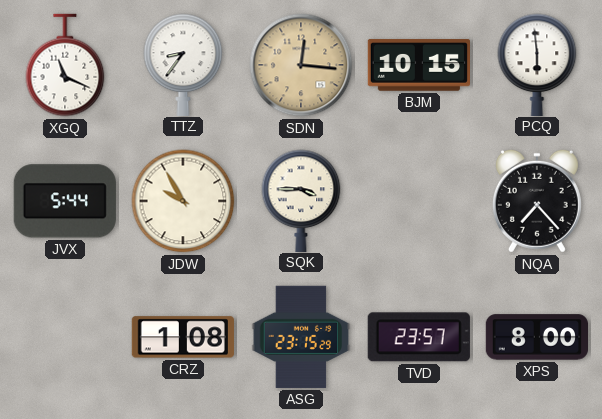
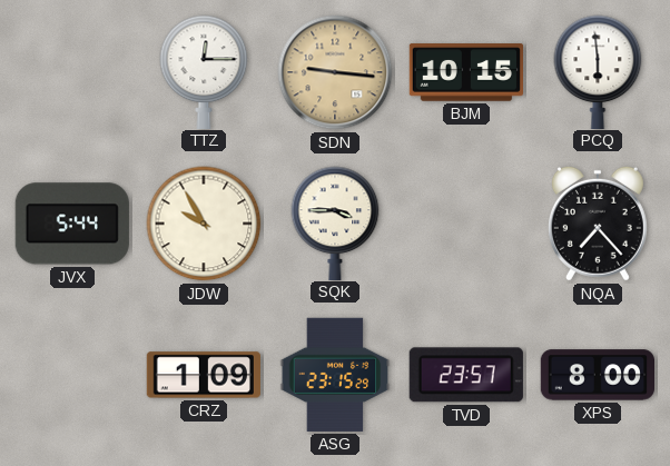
XGQ: 11:19 -> none (65, 65)
TTZ: 8:36 -> 12:15 (204, 71)
SDN: 12:16 -> 9:16 (335, 72)
CRZ: 1:08 -> 1:09 (204, 375)
